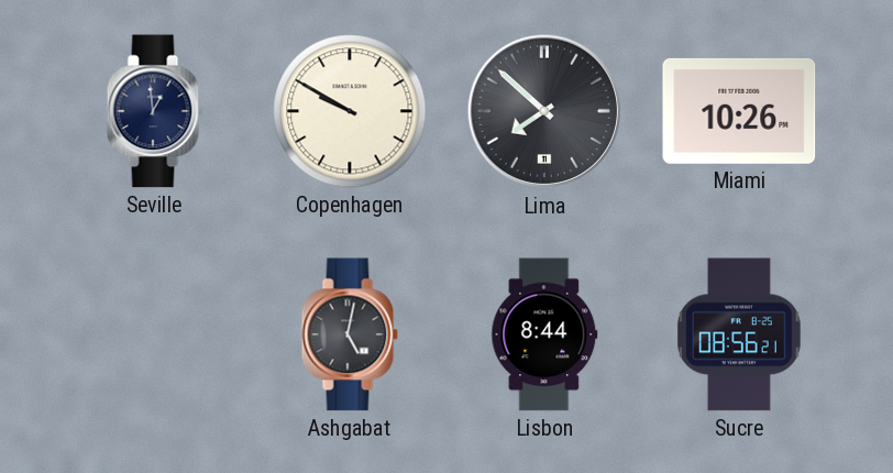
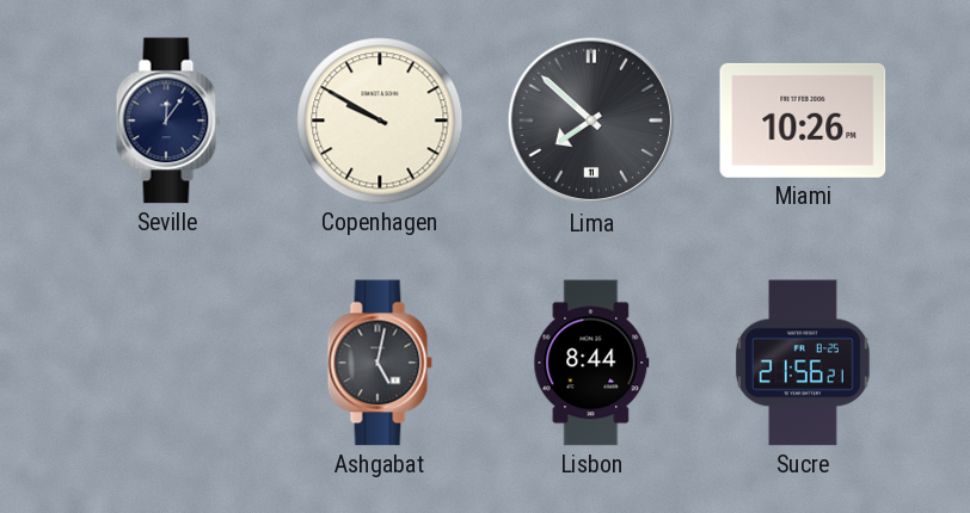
Seville: 12:59 -> 12:06 (168, 120)
Sucre: 08:56 -> 21:56 (803, 363)
